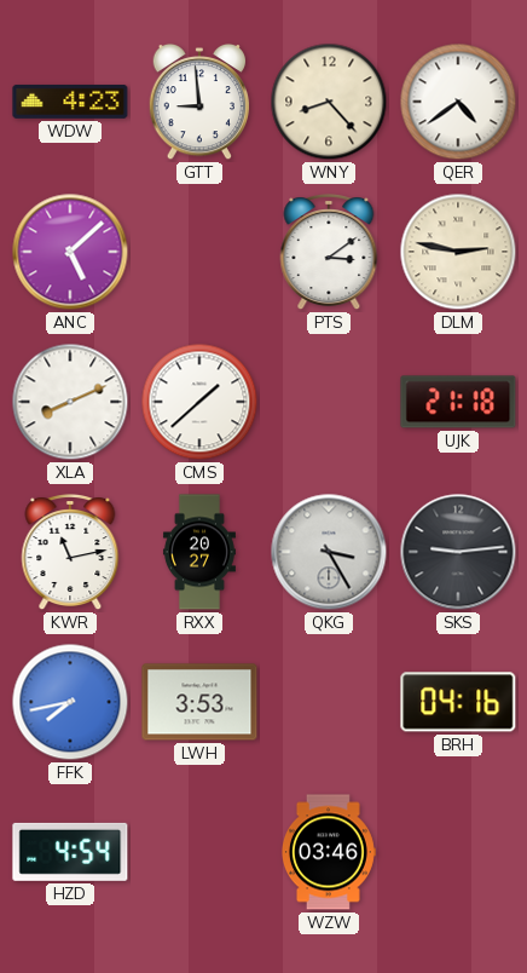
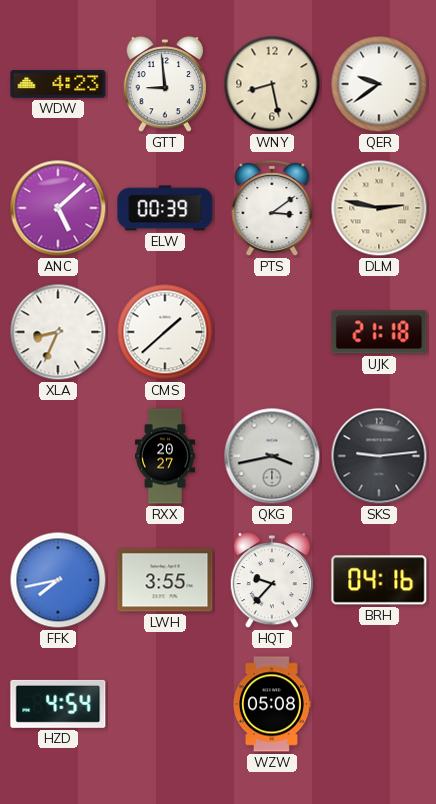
WNY: 8:23 -> 8:28 (272, 84)
QER: 4:39 -> 9:39 (379, 84)
ELW: none -> 00:39 (165, 208)
XLA: 8:11 -> 8:34 (58, 332)
KWR: 11:13 -> none (70, 553)
QKG: 3:25 -> 3:43 (272, 456)
LWH: 3:53 -> 3:55 (165, 580)
HQT: none -> 9:37 (272, 580)
WZW: 03:46 -> 05:08 (271, 704)
